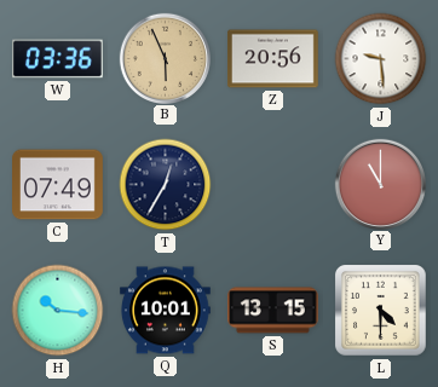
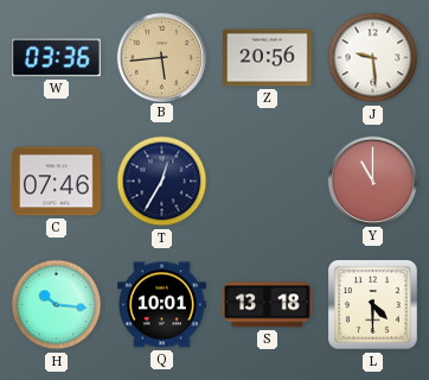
B: 5:56 -> 5:44 (161, 57)
C: 07:49 -> 07:46 (57, 182)
S: 13:15 -> 13:18 (267, 305)
